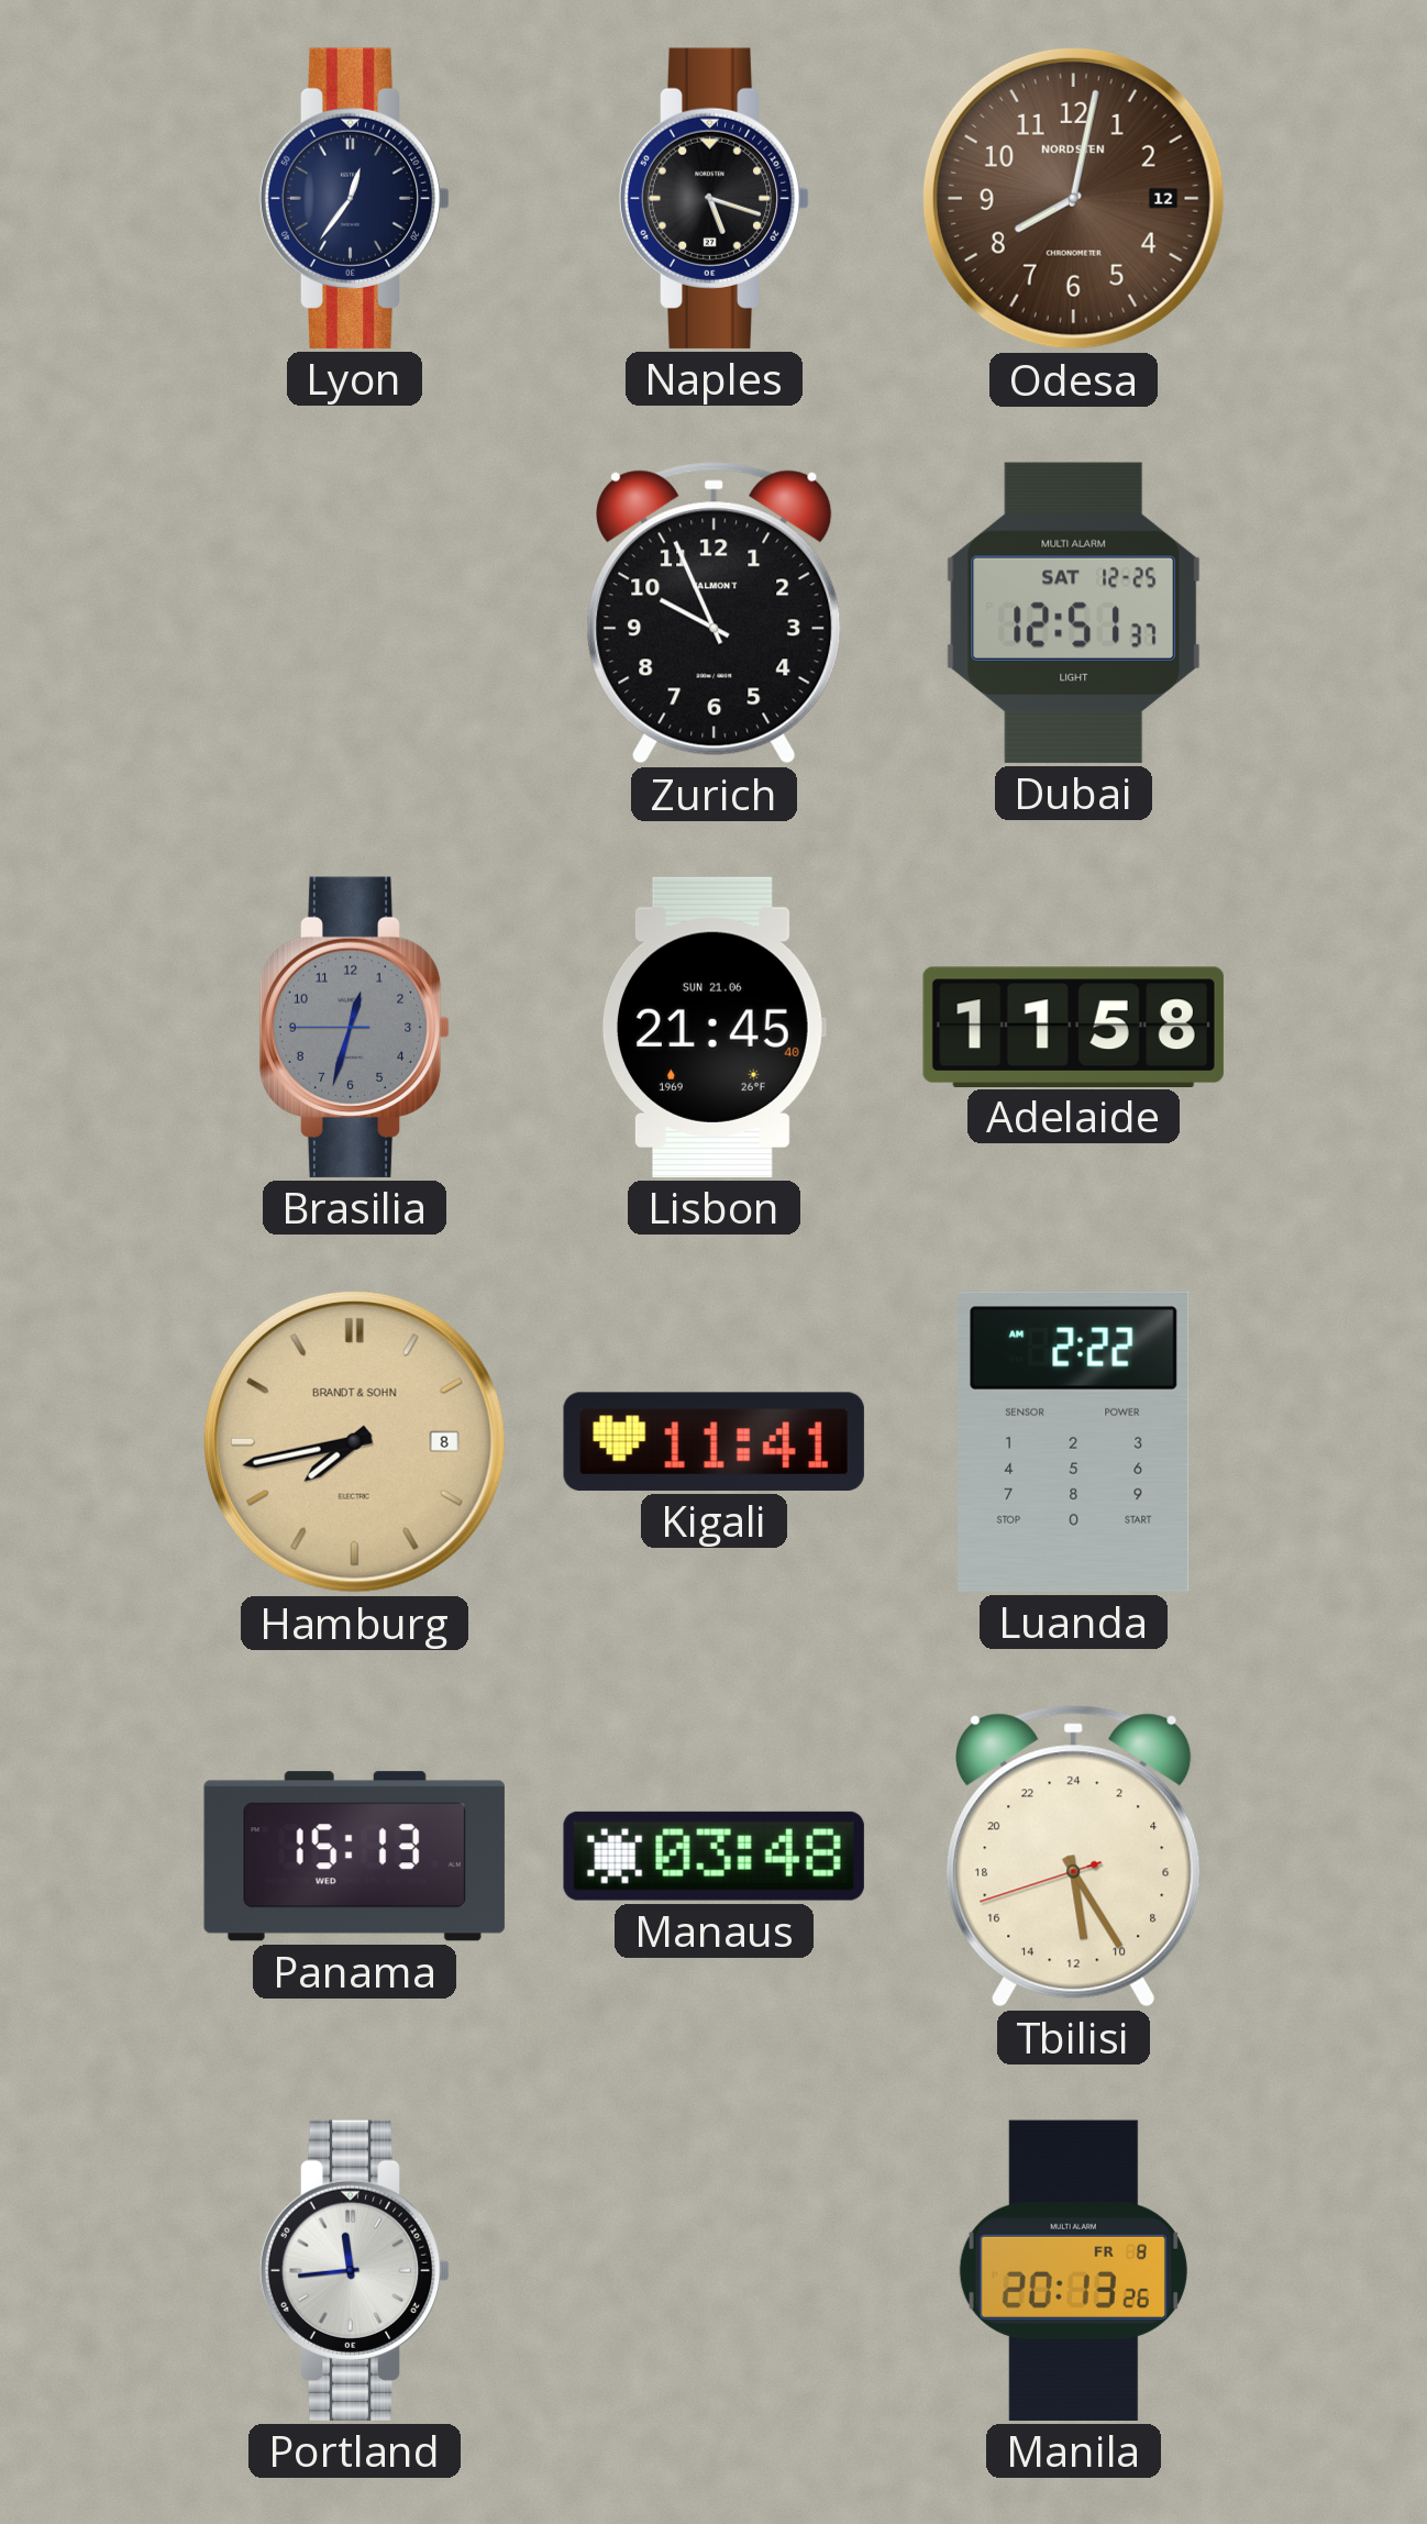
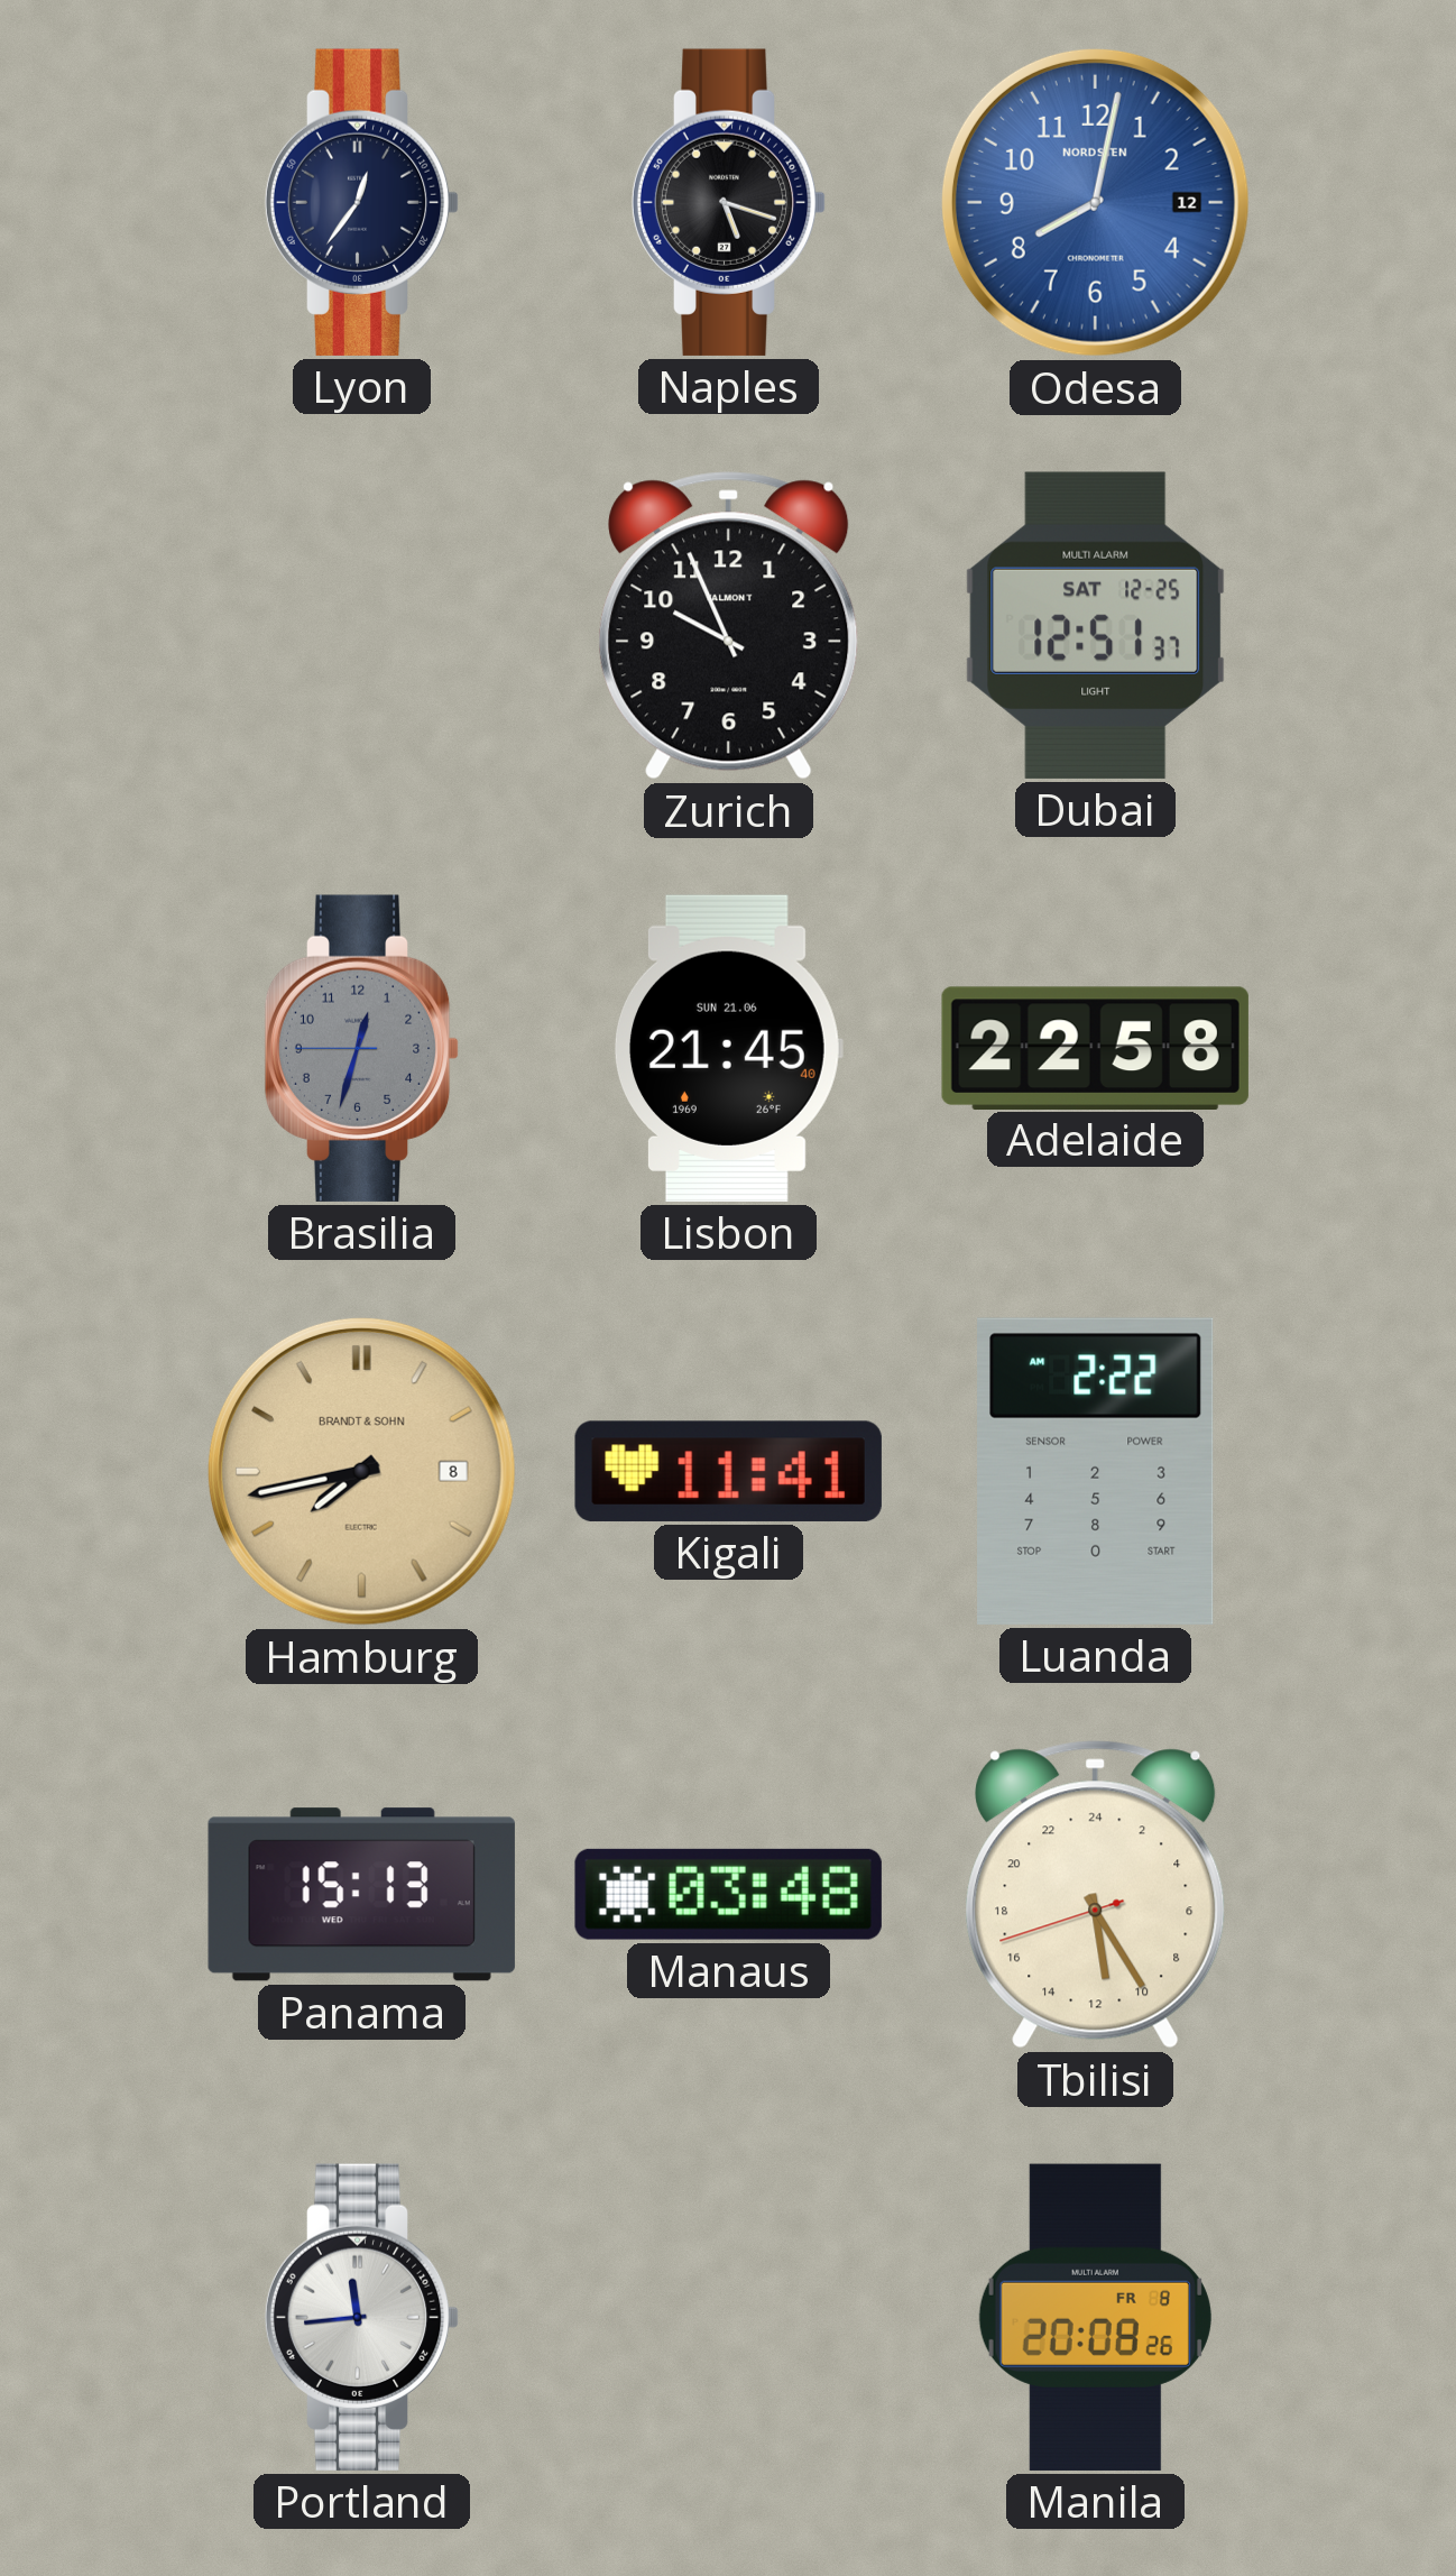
Odesa dial: brown -> blue (1095, 202)
Adelaide: 11:58 -> 22:58 (1095, 1048)
Manila: 20:13 -> 20:08 (1095, 2317)
